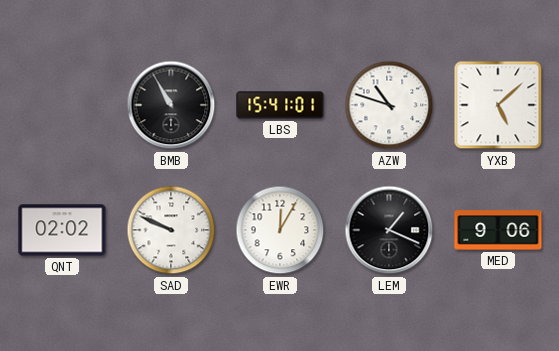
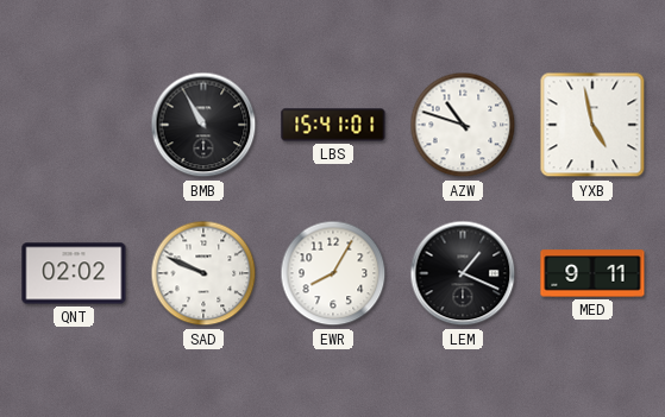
YXB: 5:08 -> 4:58 (592, 125)
EWR: 12:05 -> 8:05 (333, 273)
MED: 9:06 -> 9:11 (592, 273)
